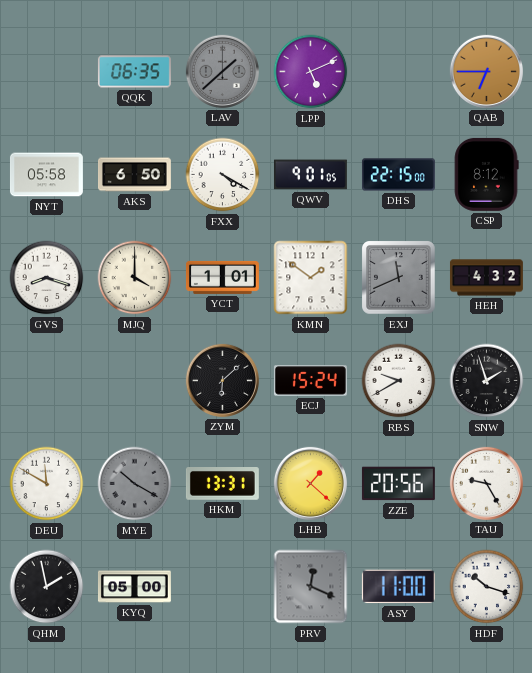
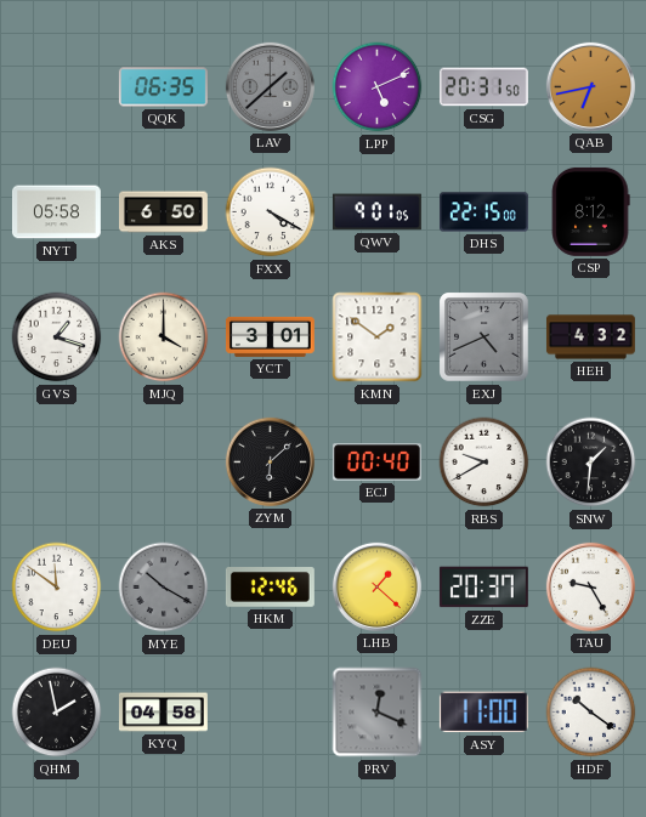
CSG: none -> 20:31 (483, 87)
QAB: 6:45 -> 6:43 (590, 86)
GVS: 8:18 -> 1:18 (57, 337)
YCT: 1:01 -> 3:01 (270, 336)
EXJ: 11:41 -> 4:41 (484, 337)
ECJ: 15:24 -> 00:40 (376, 463)
SNW: 1:57 -> 1:31 (591, 463)
DEU: 11:50 -> 11:51 (57, 588)
HKM: 13:31 -> 12:46 (270, 588)
ZZE: 20:56 -> 20:37 (483, 588)
KYQ: 05:00 -> 04:58 (163, 713)
HDF: 10:18 -> 10:21 (591, 713)
